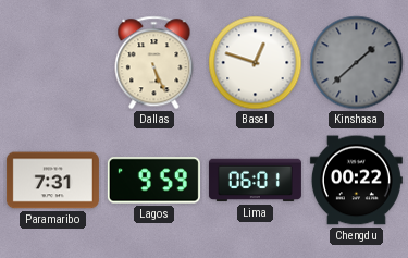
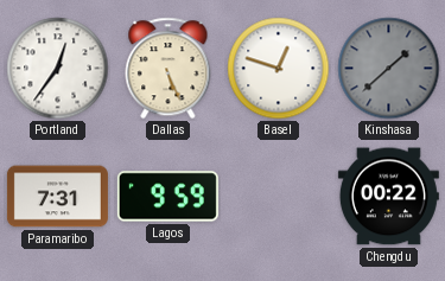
Portland: none -> 12:36 (58, 69)
Lima: 06:01 -> none (255, 181)
